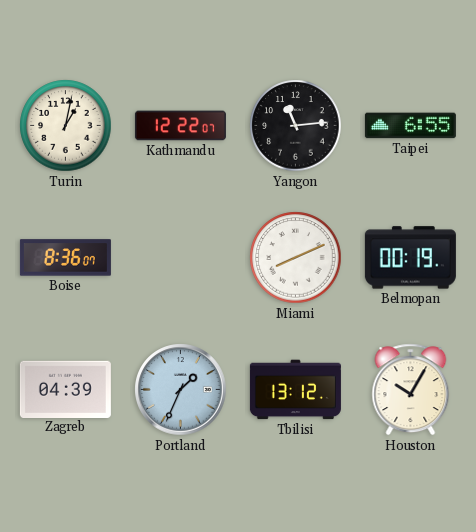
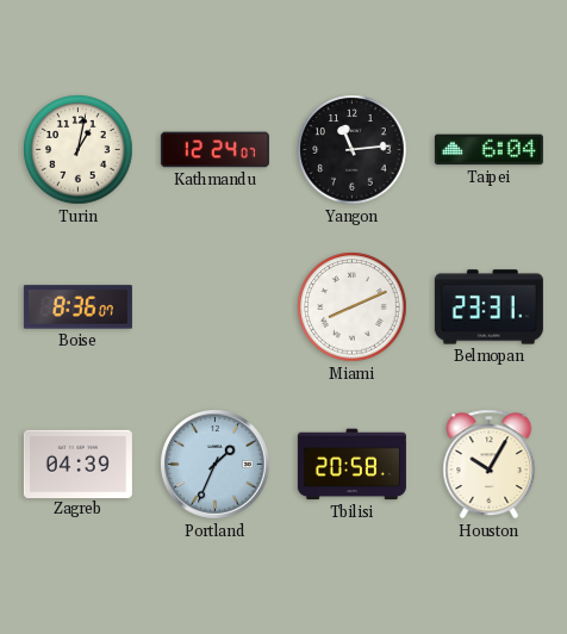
Kathmandu: 12:22 -> 12:24 (214, 150)
Taipei: 6:55 -> 6:04 (488, 150)
Belmopan: 00:19 -> 23:31 (488, 307)
Tbilisi: 13:12 -> 20:58 (351, 465)
